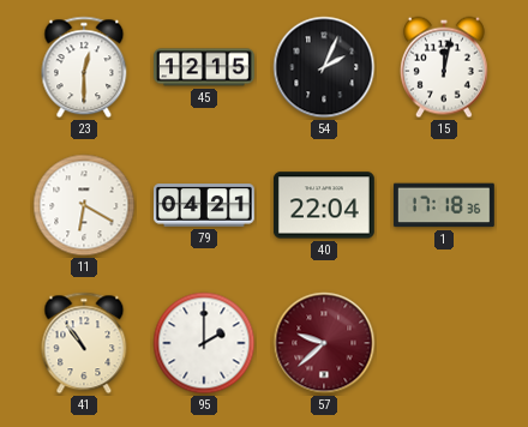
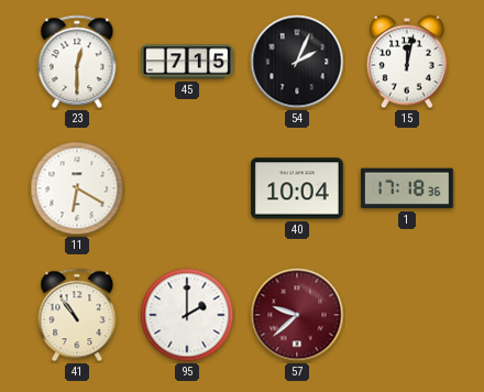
45: 12:15 -> 7:15 (188, 62)
79: 04:21 -> none (205, 205)
40: 22:04 -> 10:04 (297, 188)
